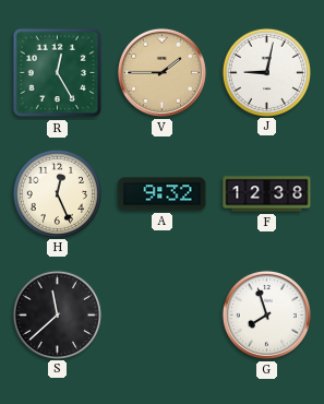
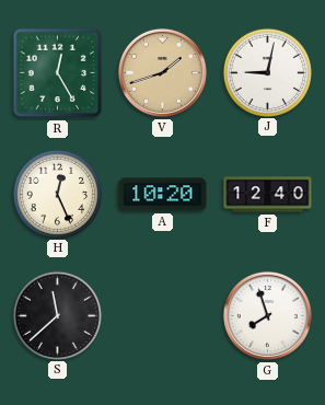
V: 1:45 -> 1:42 (162, 72)
A: 9:32 -> 10:20 (163, 195)
F: 12:38 -> 12:40 (268, 195)
